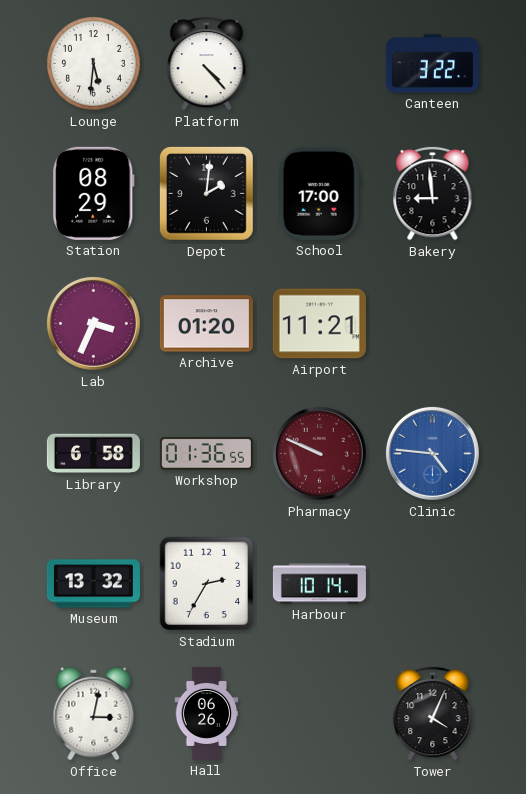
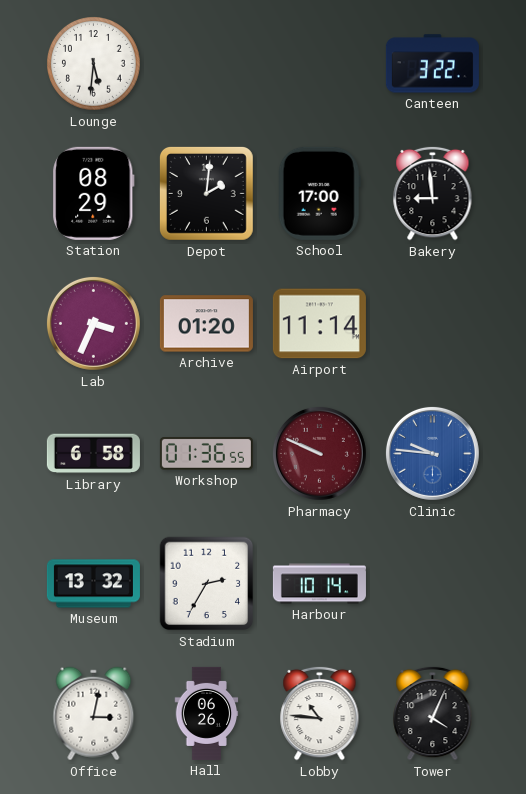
Platform: 4:23 -> none (207, 63)
Airport: 11:21 -> 11:14 (319, 324)
Clinic: 4:46 -> 9:46 (432, 453)
Lobby: none -> 10:46 (320, 713)
